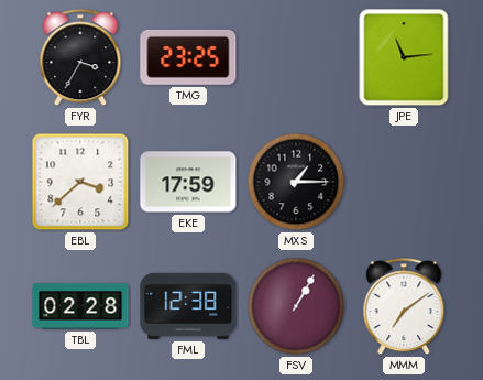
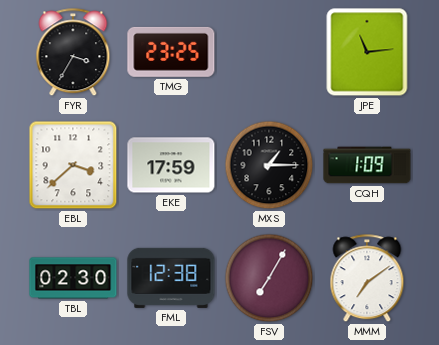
CQH: none -> 1:09 (367, 165)
TBL: 02:28 -> 02:30 (73, 278)
FSV: 1:05 -> 7:05 (269, 278)
